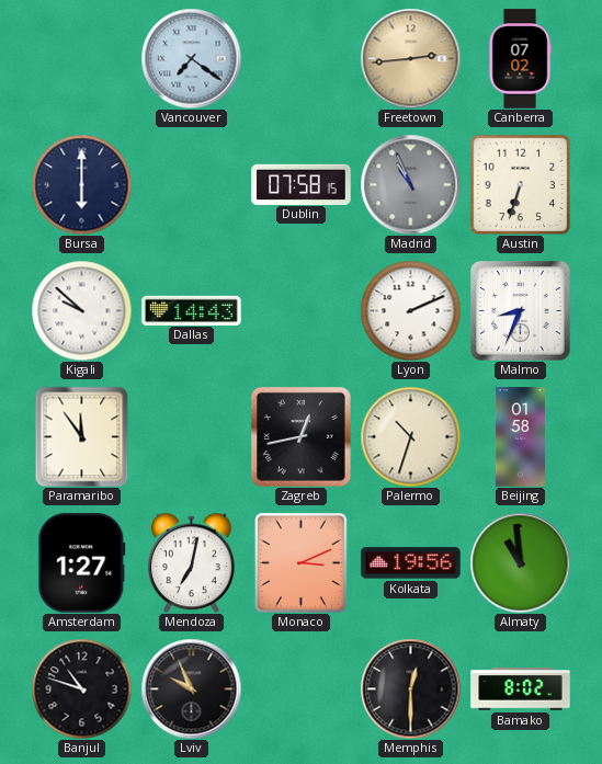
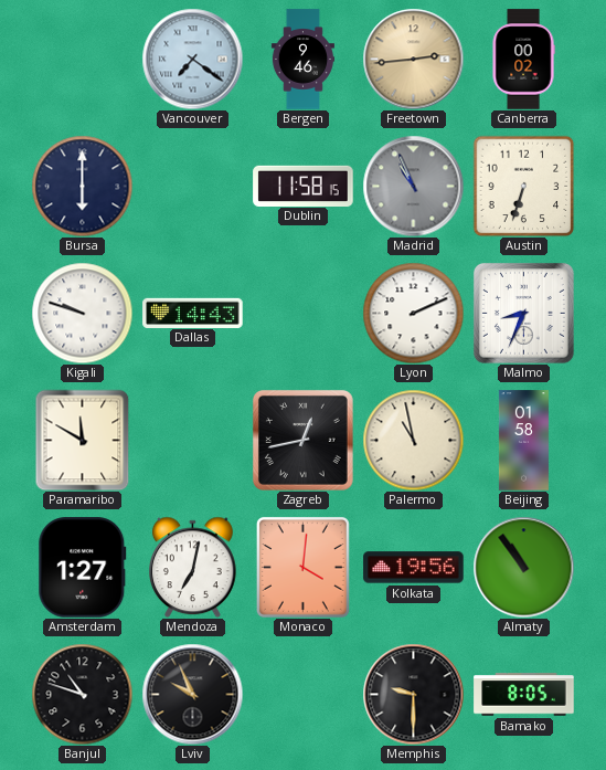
Bergen: none -> 9:46 (302, 60)
Canberra: 07:02 -> 00:02 (523, 60)
Dublin: 07:58 -> 11:58 (304, 186)
Kigali: 9:52 -> 9:48 (82, 313)
Paramaribo: 11:54 -> 11:50 (83, 440)
Palermo: 10:33 -> 10:58 (413, 440)
Monaco: 3:11 -> 4:01 (302, 567)
Almaty: 10:59 -> 10:54 (523, 567)
Memphis: 12:30 -> 9:30 (413, 694)
Bamako: 8:02 -> 8:05 (524, 695)
